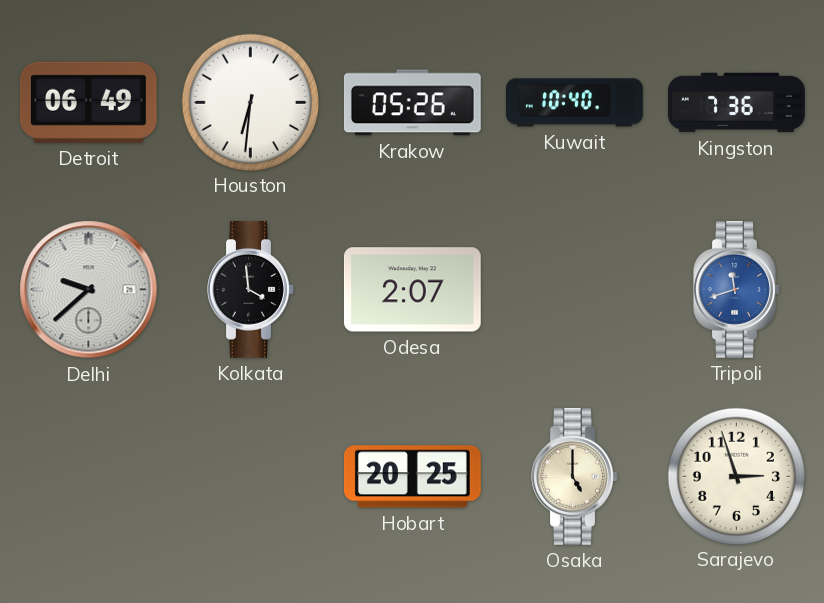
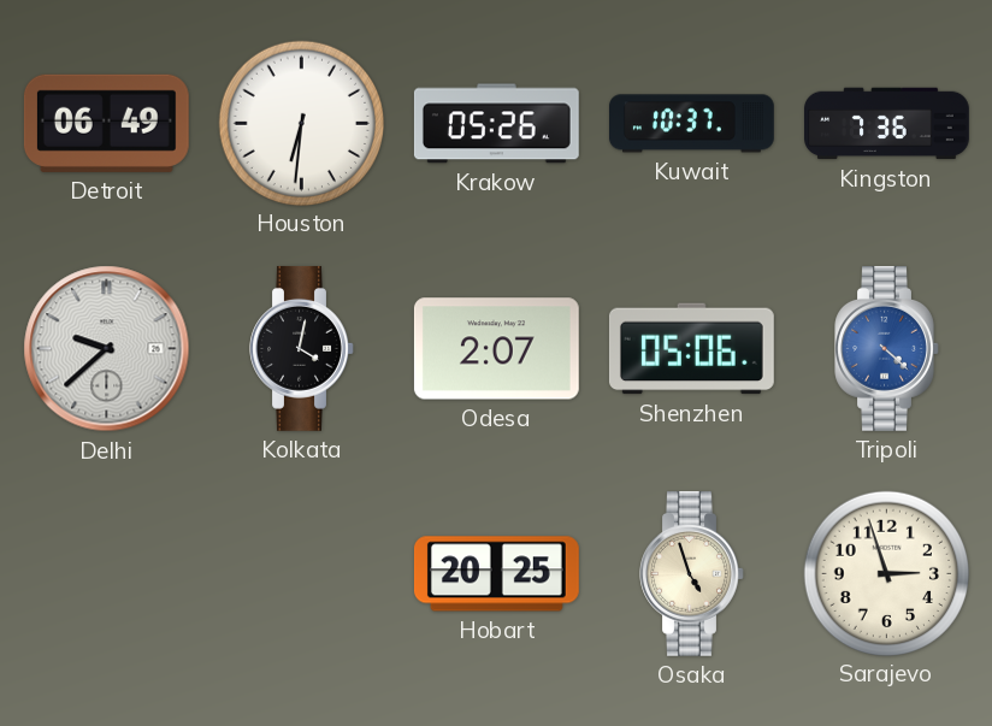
Kuwait: 10:40 -> 10:37 (692, 124)
Kolkata: 3:59 -> 4:02 (302, 348)
Shenzhen: none -> 05:06 (691, 349)
Tripoli: 11:42 -> 4:22 (887, 348)
Osaka: 5:00 -> 4:57 (692, 573)
